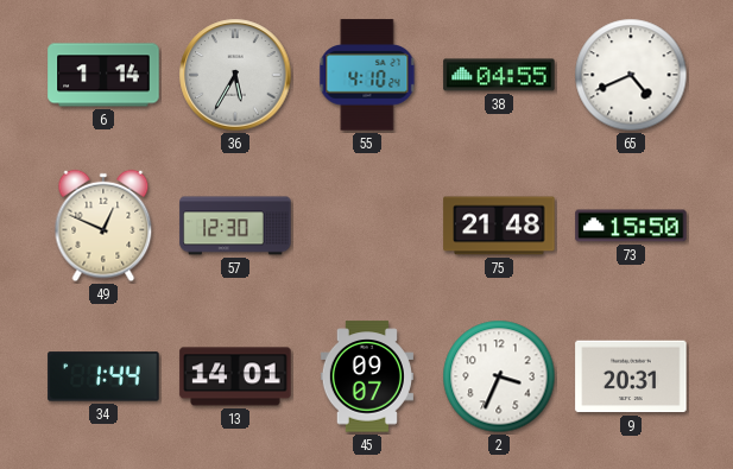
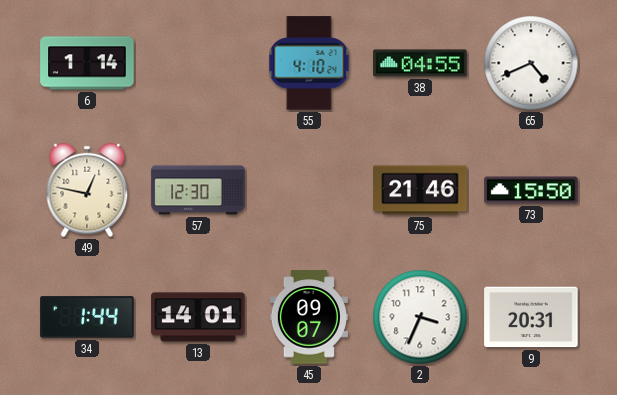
36: 5:35 -> none (235, 75)
49: 12:49 -> 12:47 (87, 190)
75: 21:48 -> 21:46 (420, 190)
